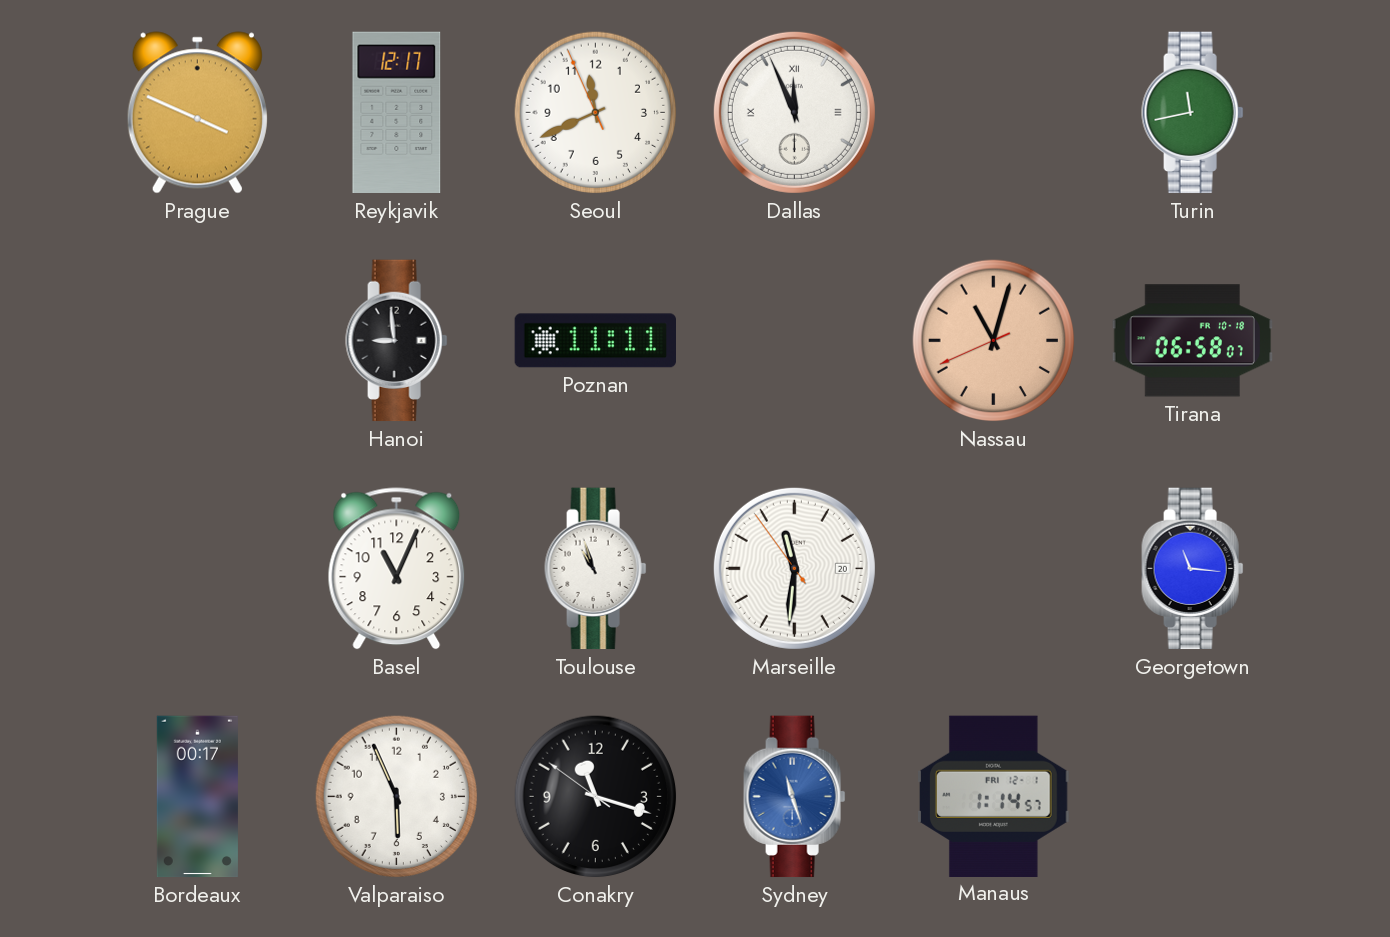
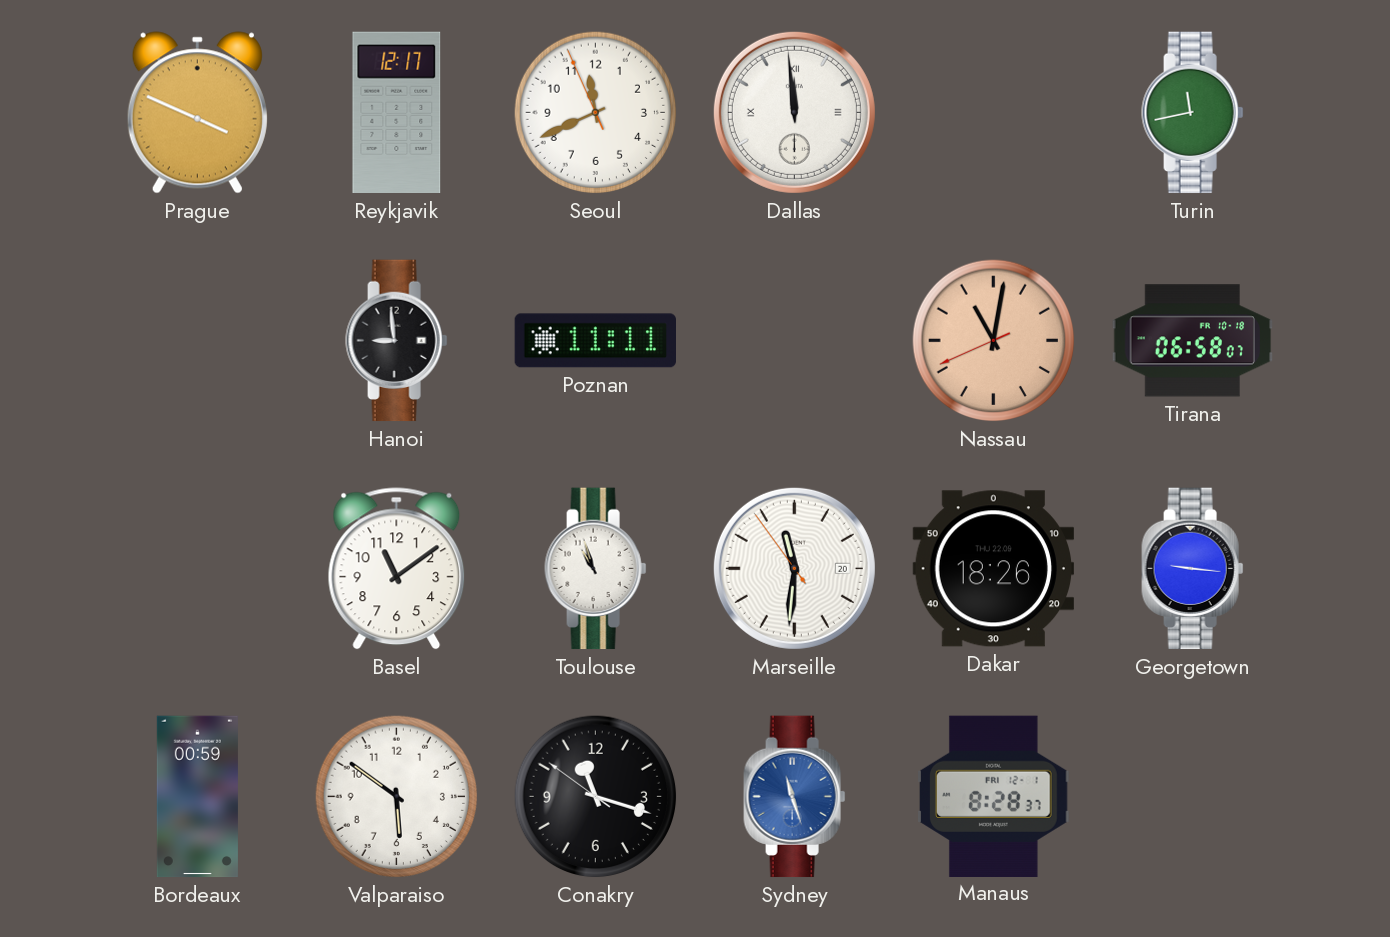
Dallas: 11:56 -> 11:59 (794, 112)
Nassau: 11:02 -> 11:01 (994, 341)
Basel: 11:04 -> 11:09 (397, 569)
Dakar: none -> 18:26 (993, 569)
Georgetown: 11:16 -> 9:16 (1193, 569)
Bordeaux: 00:17 -> 00:59 (197, 797)
Valparaiso: 5:56 -> 5:51 (397, 797)
Manaus: 1:14 -> 8:28 (994, 796)
